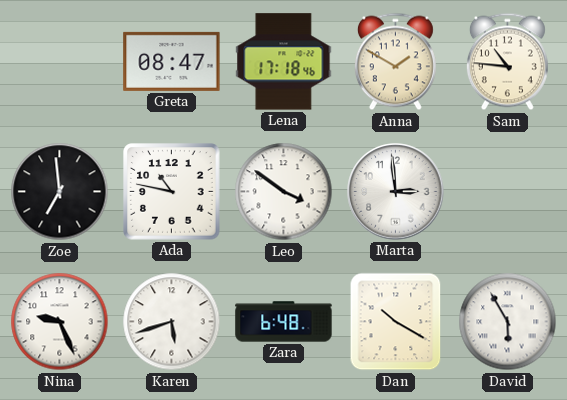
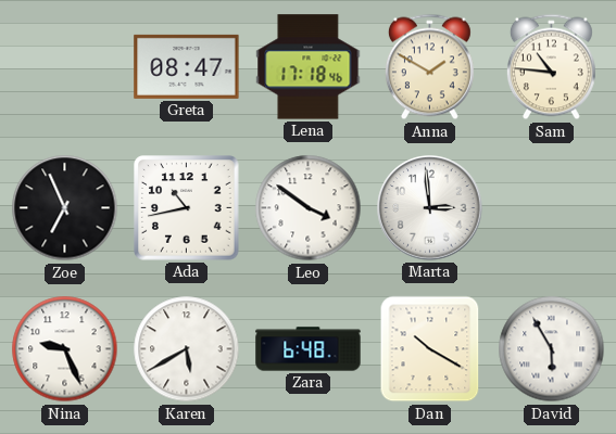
Zoe: 6:59 -> 6:56 (65, 208)
Ada: 10:47 -> 10:43 (187, 208)
Karen: 5:42 -> 5:40 (187, 349)
